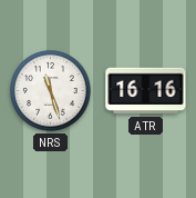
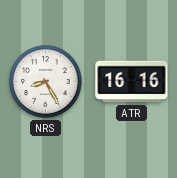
NRS: 11:27 -> 8:25 (46, 82)
